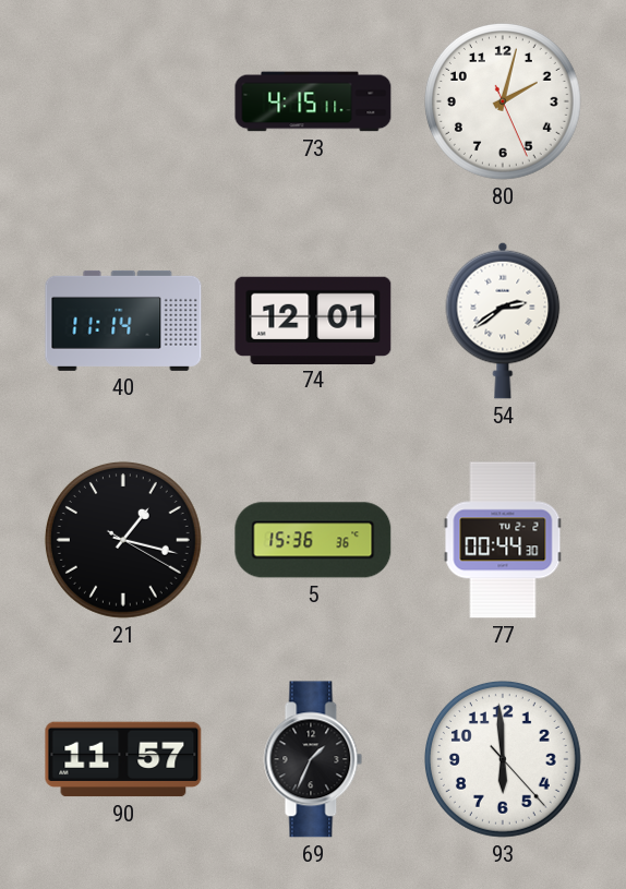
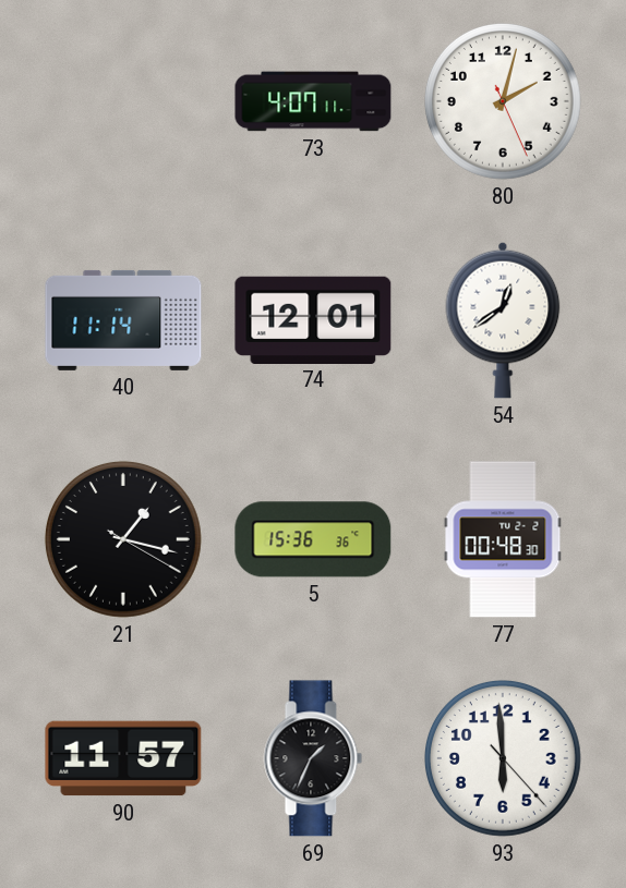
73: 4:15 -> 4:07 (313, 101)
54: 2:39 -> 12:39 (503, 320)
77: 00:44 -> 00:48 (503, 539)
